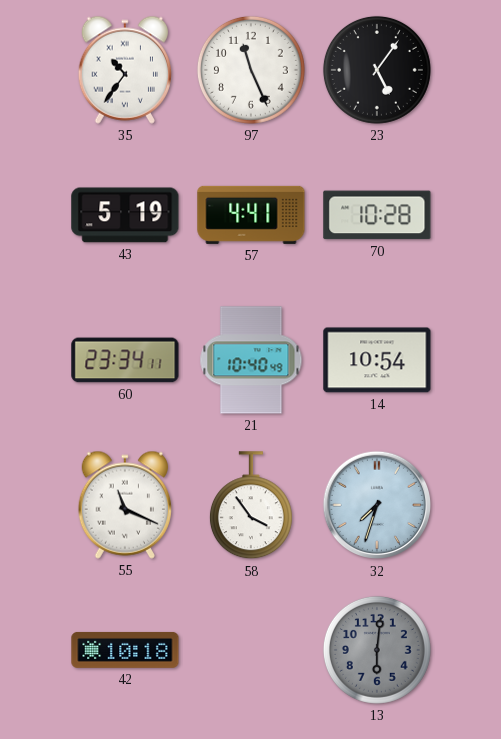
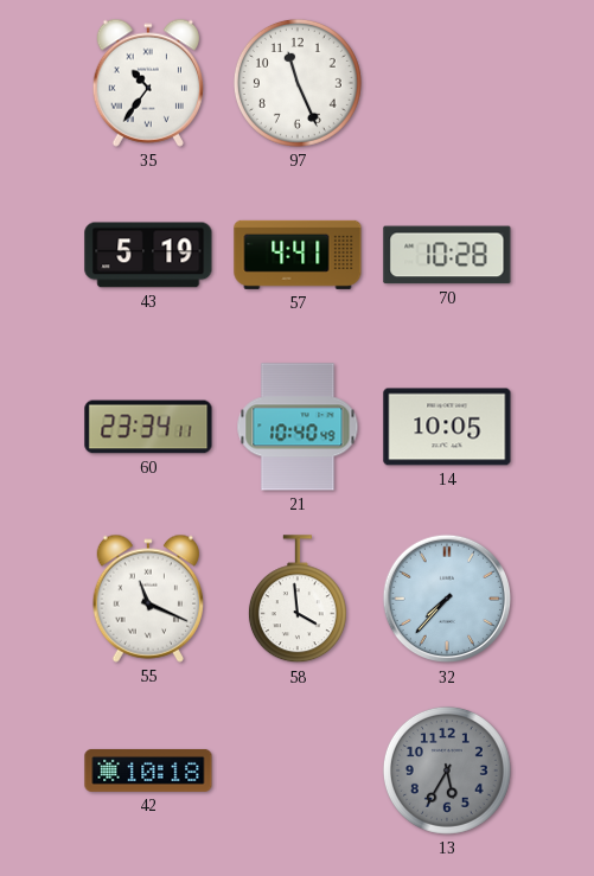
23: 5:06 -> none (377, 70)
14: 10:54 -> 10:05 (447, 427)
58: 3:54 -> 3:59 (298, 600)
32: 7:33 -> 7:37 (447, 599)
13: 6:01 -> 5:35 (447, 771)
